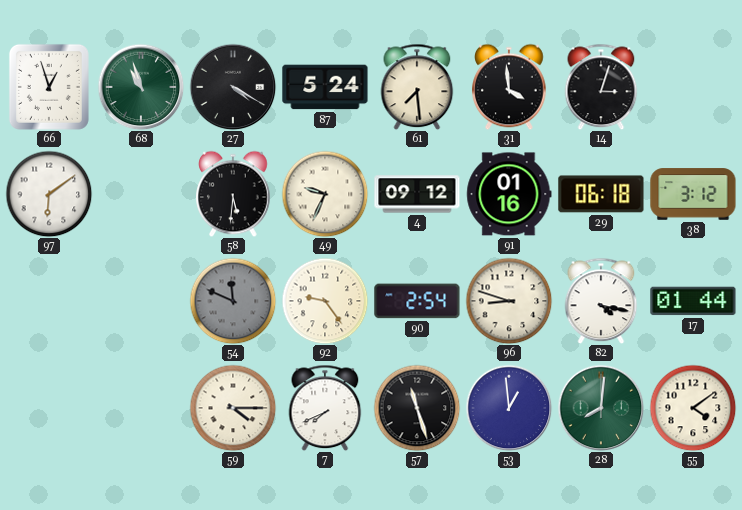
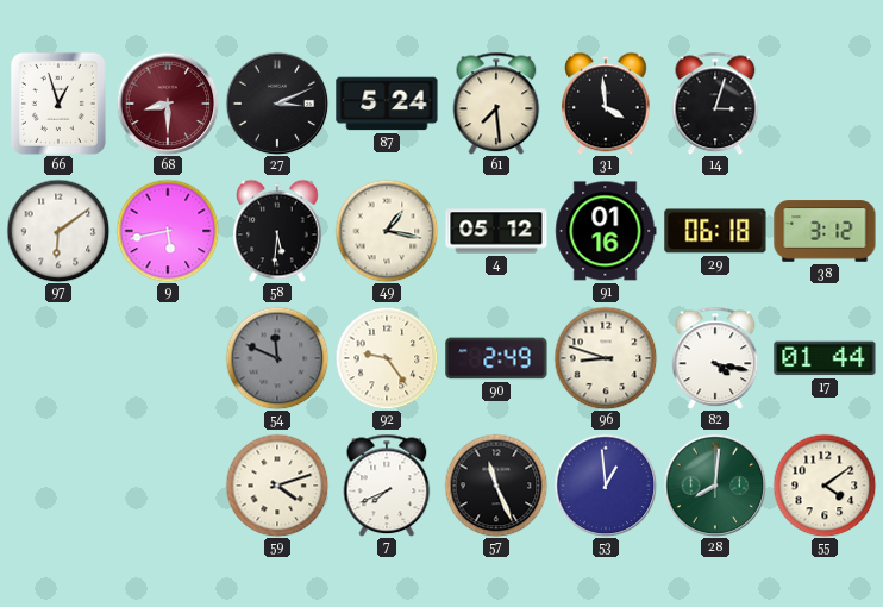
68: 10:57 -> 8:30 (168, 104)
68 dial: green -> burgundy (168, 104)
27: 4:20 -> 3:11 (277, 104)
9: none -> 5:43 (168, 231)
49: 9:34 -> 1:17 (387, 231)
4: 09:12 -> 05:12 (496, 231)
90: 2:54 -> 2:49 (496, 358)
59: 4:15 -> 4:12 (277, 486)
57: 11:27 -> 11:26 (496, 486)
